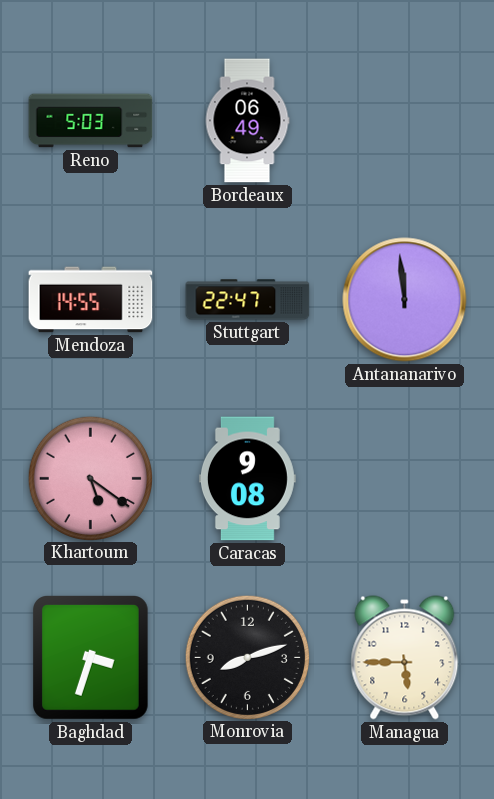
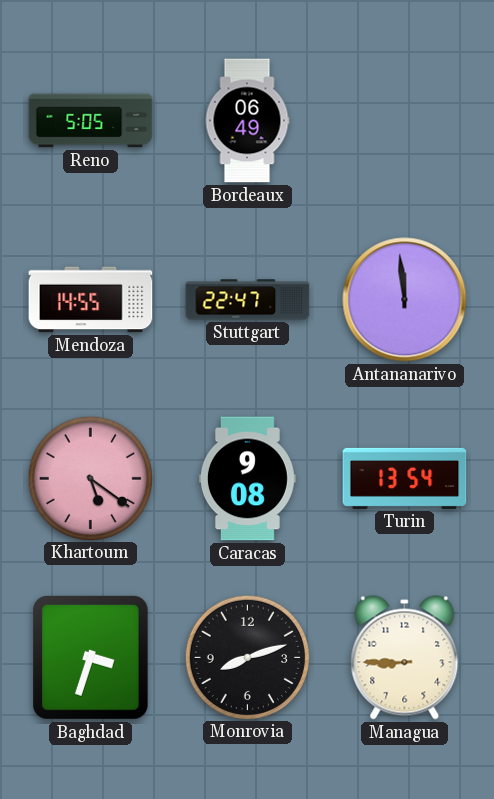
Reno: 5:03 -> 5:05 (91, 121)
Turin: none -> 13:54 (405, 478)
Managua: 5:45 -> 8:45 (405, 658)
